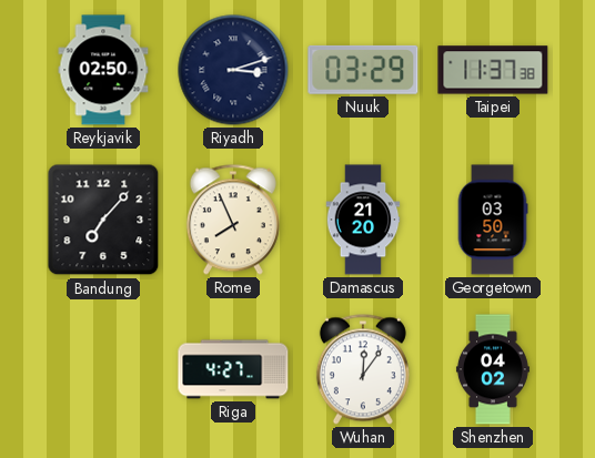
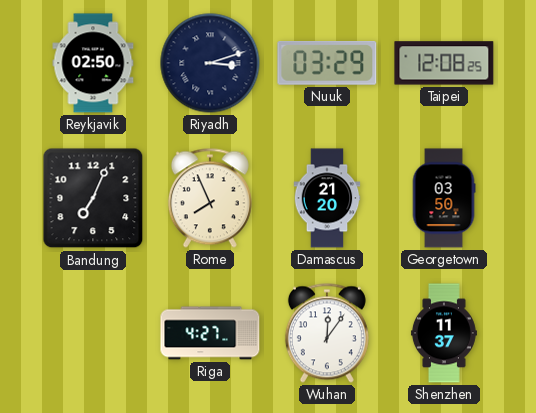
Taipei: 11:37 -> 12:08 (444, 63)
Bandung: 7:07 -> 7:04 (93, 198)
Shenzhen: 04:02 -> 11:37 (444, 333)
